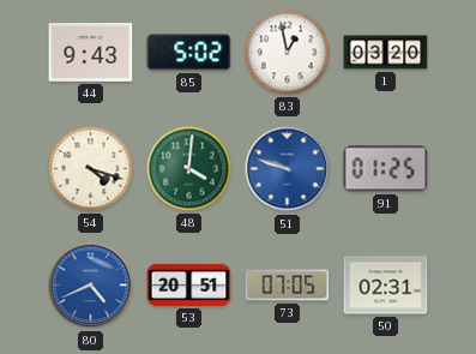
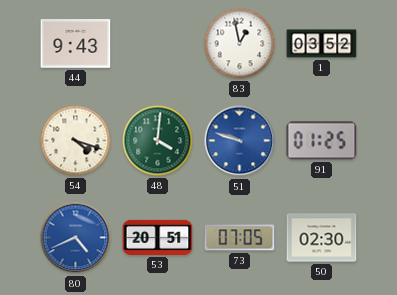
85: 5:02 -> none (189, 53)
1: 03:20 -> 03:52 (322, 44)
50: 02:31 -> 02:30 (322, 238)
